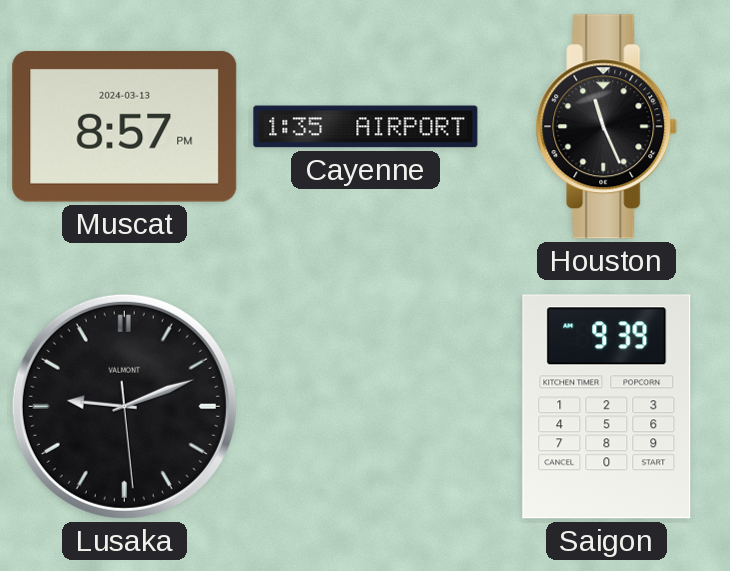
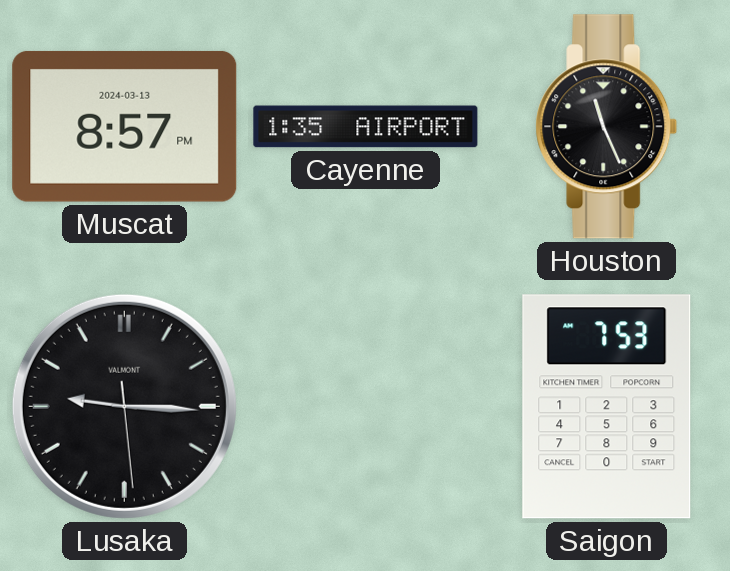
Lusaka: 9:11 -> 9:15 (124, 406)
Saigon: 9:39 -> 7:53 (607, 407)
